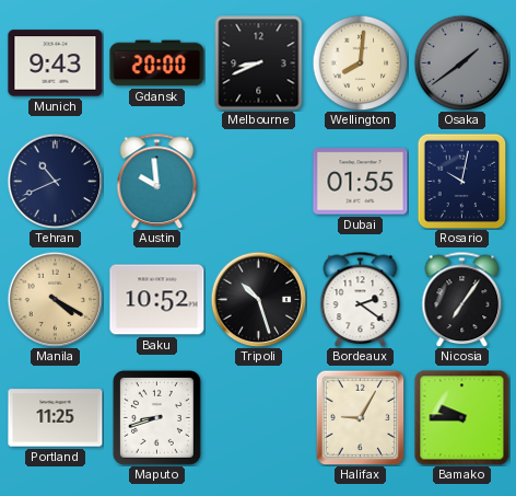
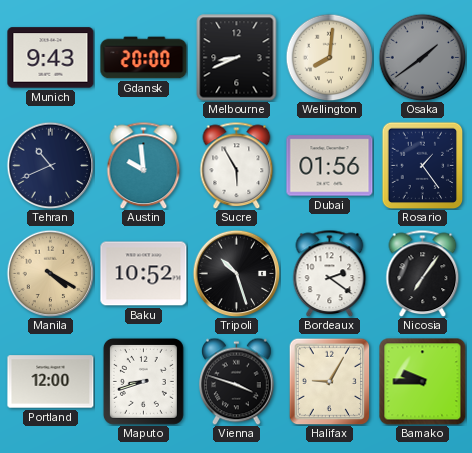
Sucre: none -> 5:55 (237, 165)
Dubai: 01:55 -> 01:56 (330, 166)
Rosario: 10:02 -> 1:24 (423, 165)
Portland: 11:25 -> 12:00 (51, 382)
Vienna: none -> 3:48 (237, 381)
